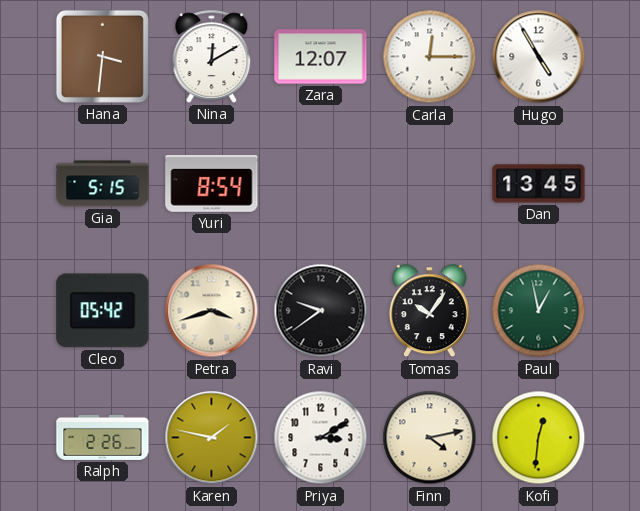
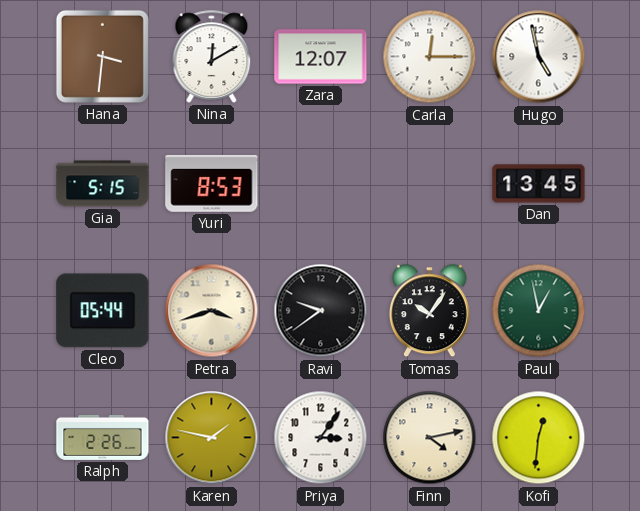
Hugo: 4:55 -> 4:58 (539, 57)
Yuri: 8:54 -> 8:53 (212, 183)
Cleo: 05:42 -> 05:44 (103, 311)
Priya: 3:10 -> 3:06 (321, 438)
